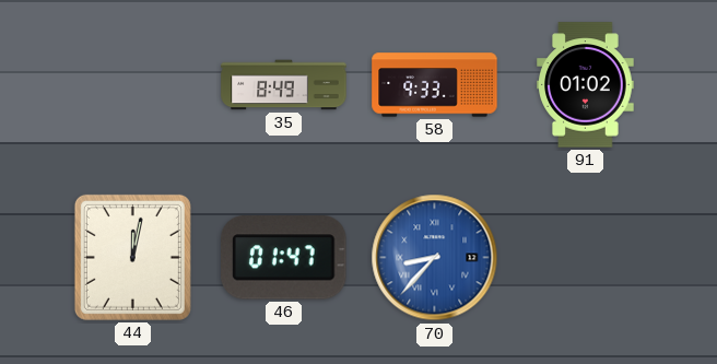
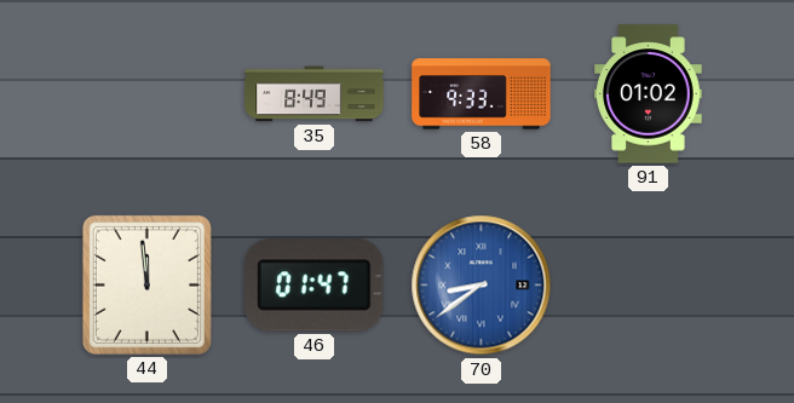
44: 12:02 -> 11:59 (146, 284)
70: 8:37 -> 8:39 (482, 286)
